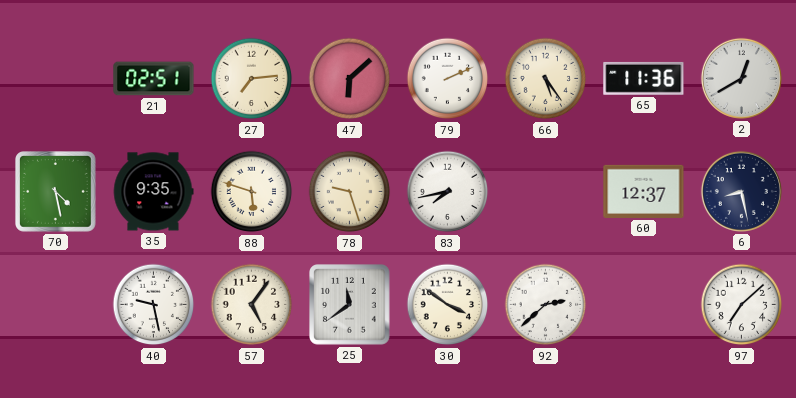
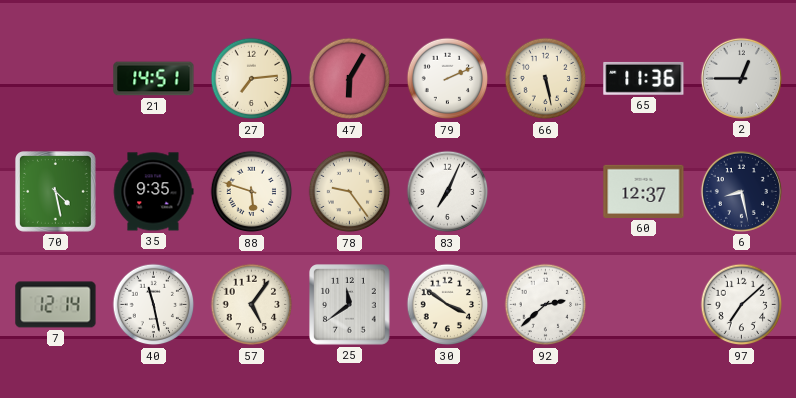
21: 02:51 -> 14:51 (154, 79)
47: 6:08 -> 6:05 (350, 79)
66: 5:24 -> 5:28 (546, 79)
2: 12:40 -> 12:45 (741, 78)
78: 9:27 -> 9:24 (350, 192)
83: 7:43 -> 7:04 (448, 192)
7: none -> 12:14 (56, 305)
40: 9:28 -> 11:28 (154, 305)
